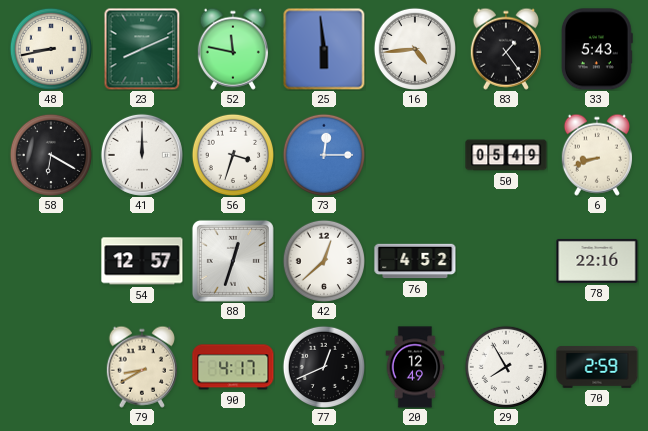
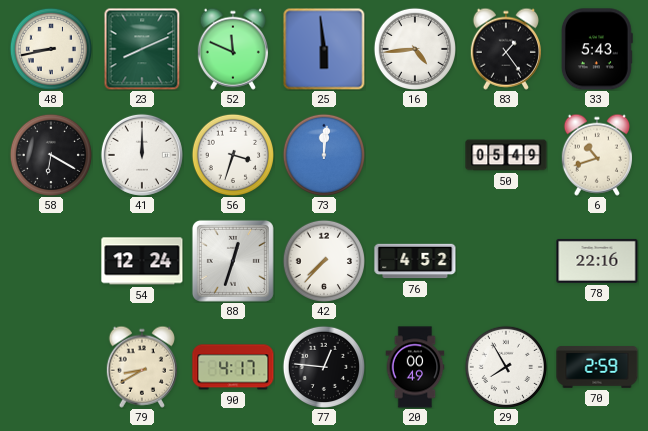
52: 11:47 -> 11:49 (233, 49)
73: 12:15 -> 12:01 (323, 154)
6: 8:42 -> 10:42 (597, 155)
54: 12:57 -> 12:24 (142, 261)
42: 12:38 -> 7:37 (323, 260)
77: 12:41 -> 12:46 (323, 366)
20: 12:49 -> 00:49 (415, 367)
